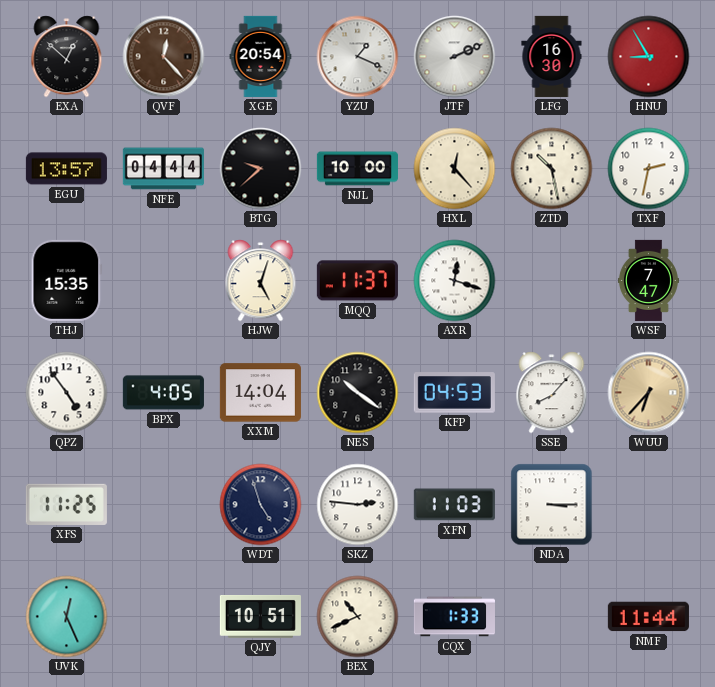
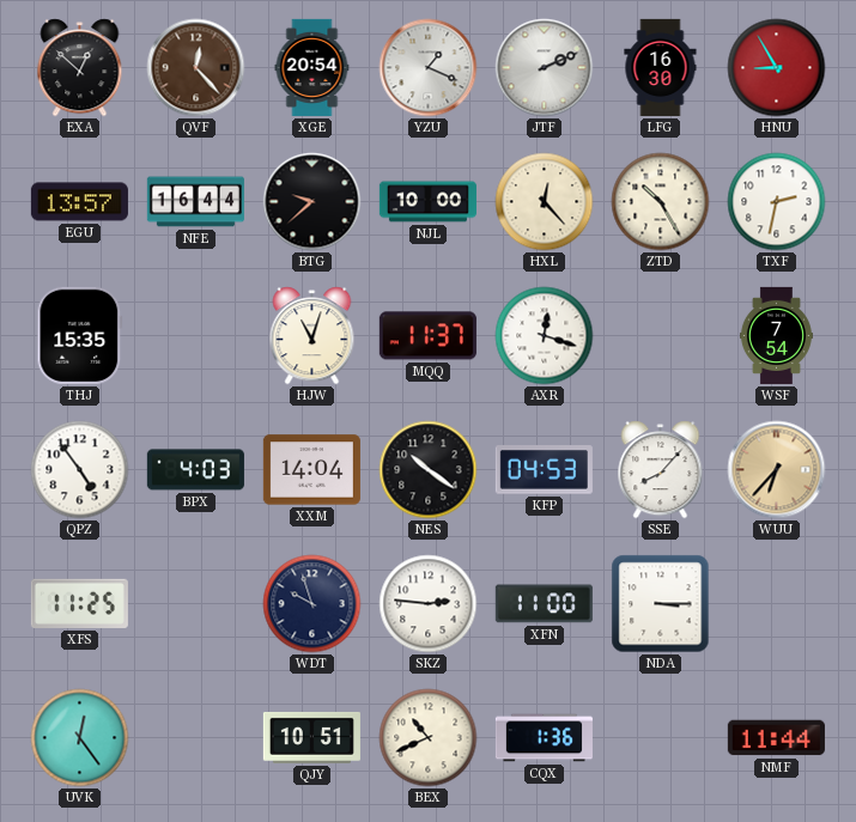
NFE: 04:44 -> 16:44 (195, 202)
ZTD: 10:28 -> 10:25 (661, 202)
HJW: 5:03 -> 11:03 (312, 336)
WSF: 7:47 -> 7:54 (776, 335)
BPX: 4:05 -> 4:03 (195, 470)
WDT: 4:57 -> 9:57 (312, 604)
XFN: 11:03 -> 11:00 (544, 604)
UVK: 12:26 -> 12:24 (80, 738)
CQX: 1:33 -> 1:36 (544, 738)
